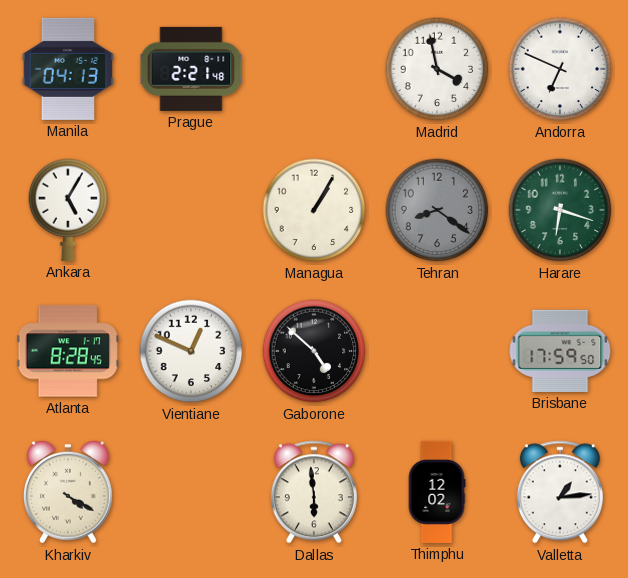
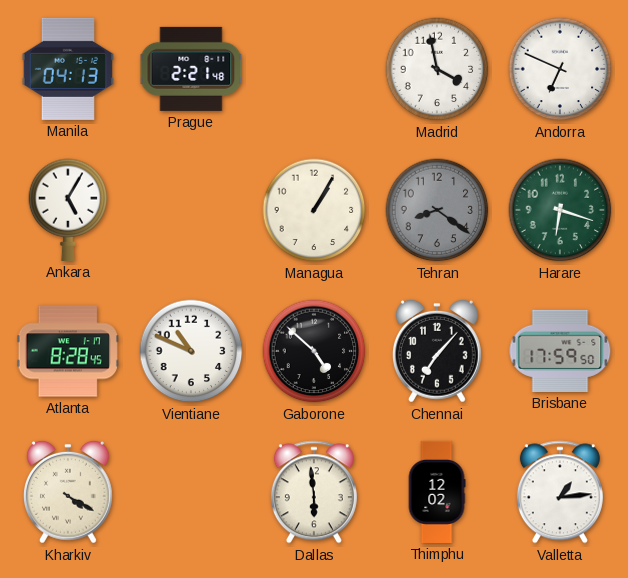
Vientiane: 12:49 -> 10:49 (191, 351)
Chennai: none -> 7:07 (437, 351)
